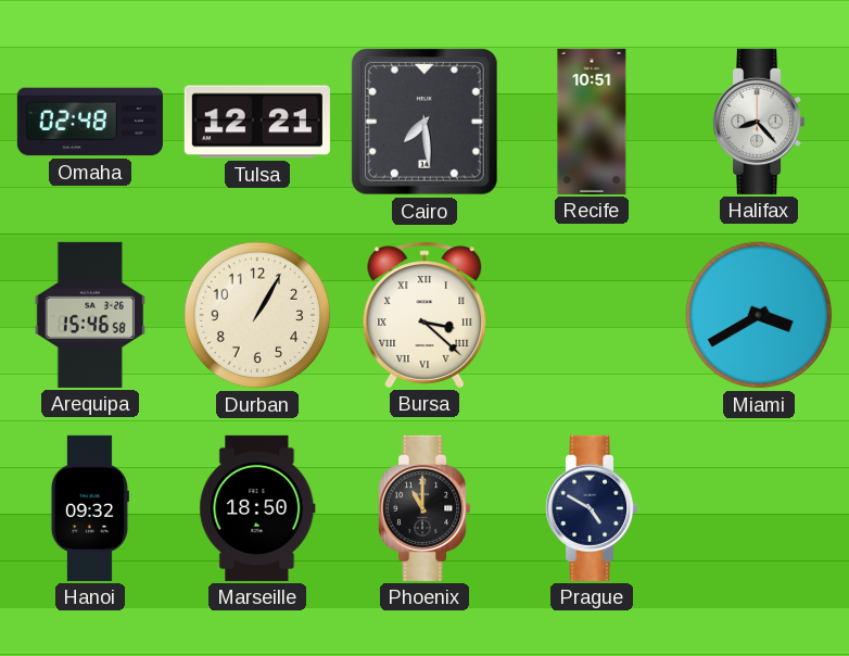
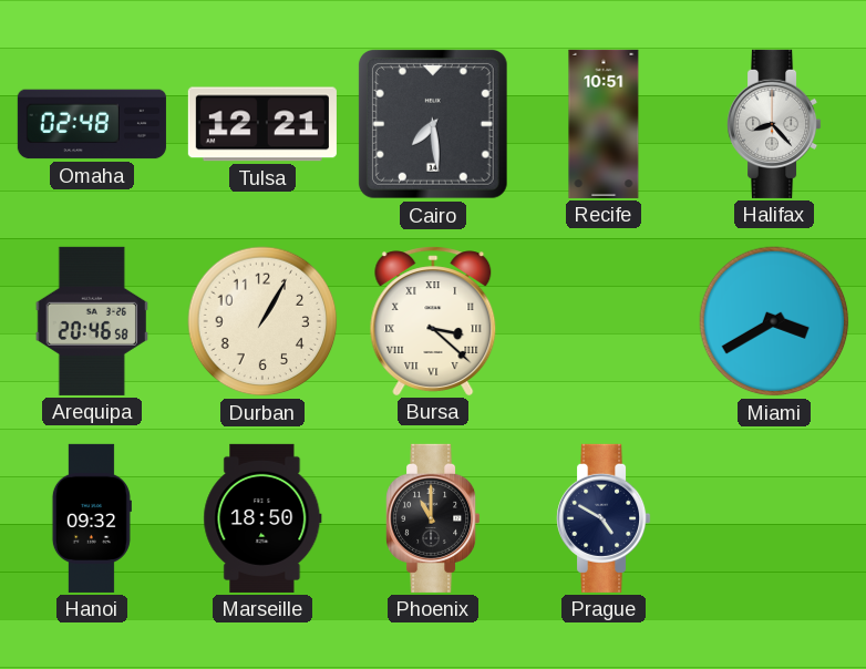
Arequipa: 15:46 -> 20:46 (92, 321)
